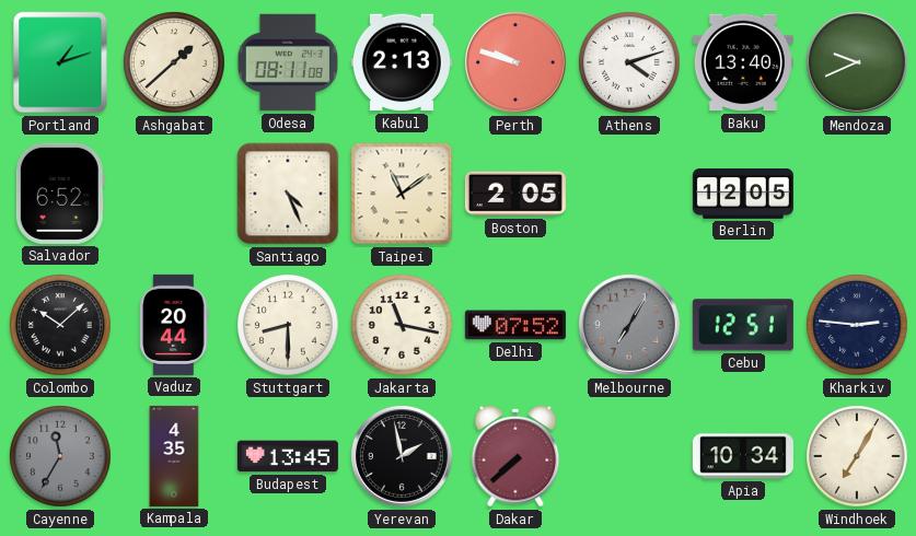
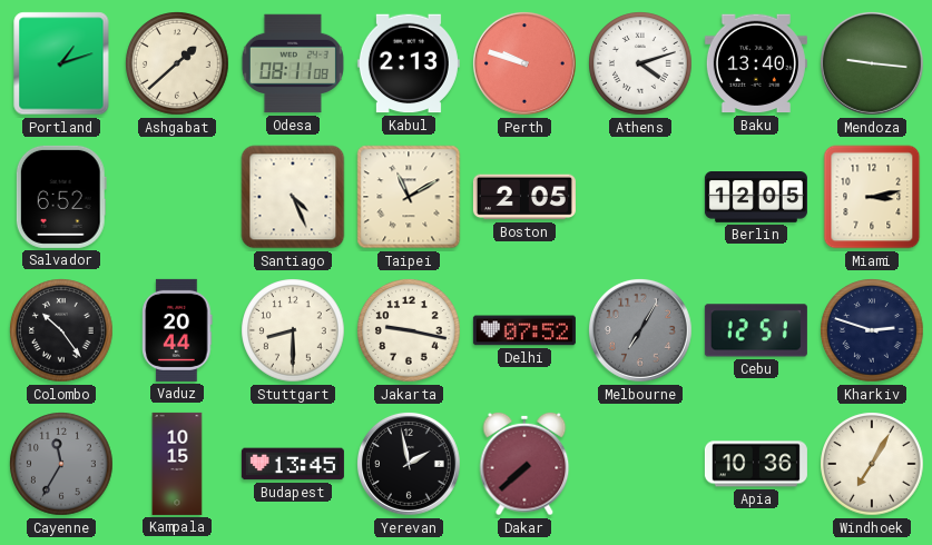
Mendoza: 9:41 -> 9:16 (873, 65)
Taipei: 11:09 -> 11:10 (409, 197)
Miami: none -> 3:13 (872, 197)
Colombo: 10:08 -> 10:24 (61, 330)
Jakarta: 11:17 -> 9:17 (409, 330)
Kharkiv: 2:46 -> 2:48 (872, 330)
Kampala: 4:35 -> 10:15 (177, 464)
Apia: 10:34 -> 10:36 (756, 464)
